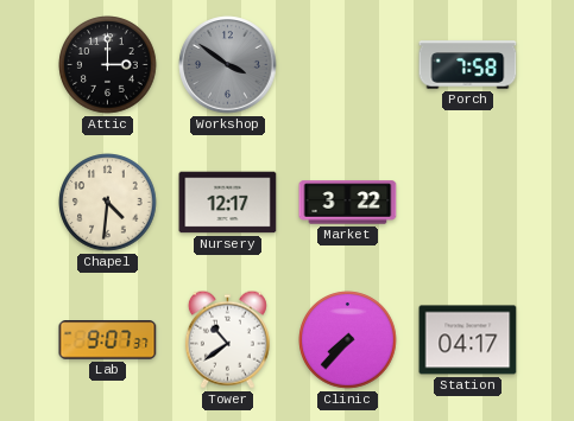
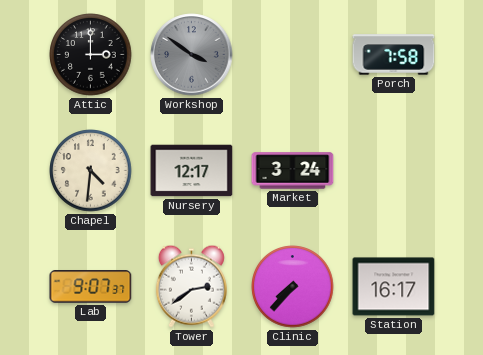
Market: 3:22 -> 3:24 (293, 171)
Tower: 10:39 -> 2:39 (191, 286)
Station: 04:17 -> 16:17 (394, 287)
